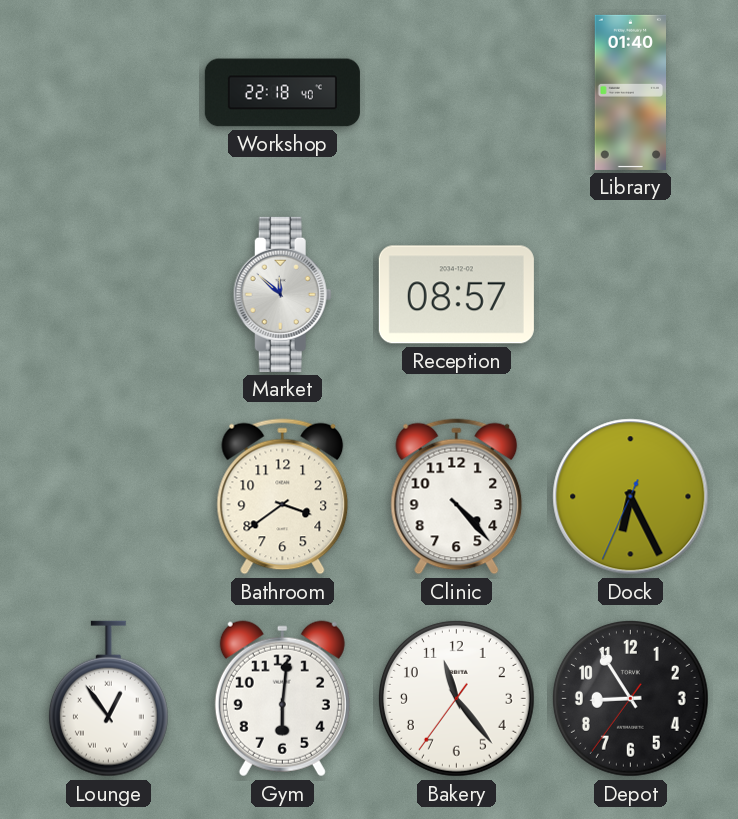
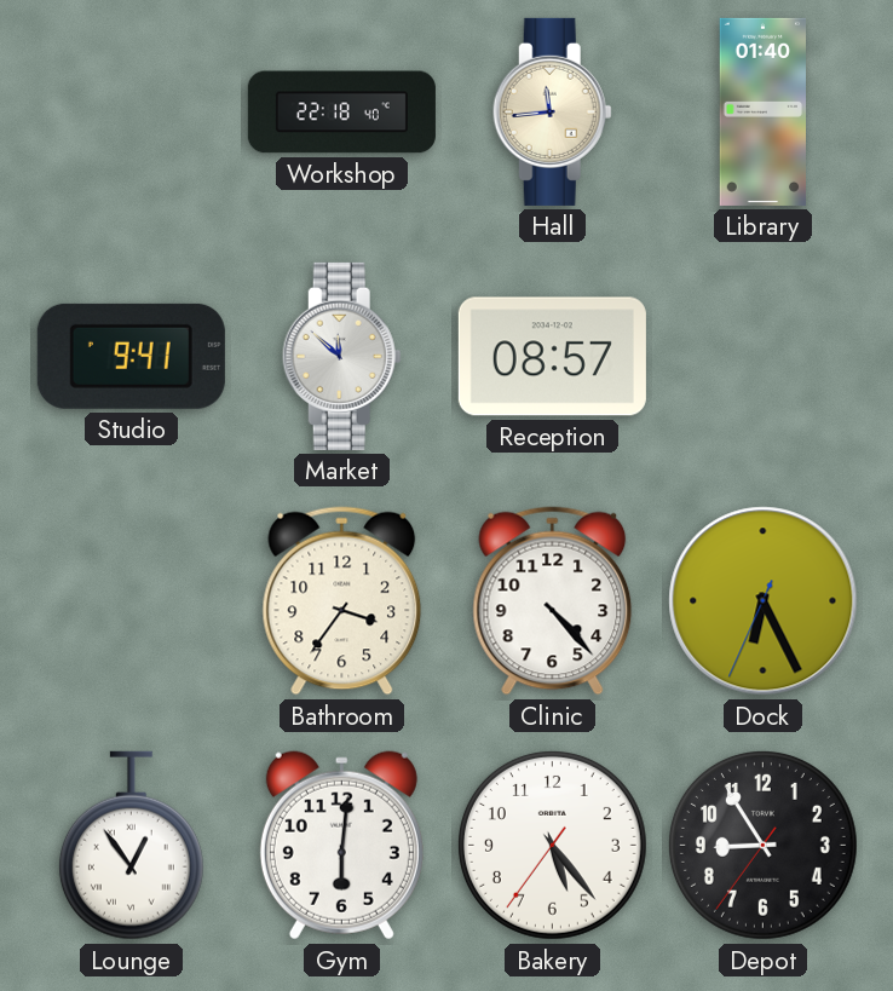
Hall: none -> 11:44 (552, 111)
Studio: none -> 9:41 (131, 356)
Bathroom: 3:39 -> 3:36 (342, 601)
Bakery: 11:23 -> 5:23 (552, 845)
